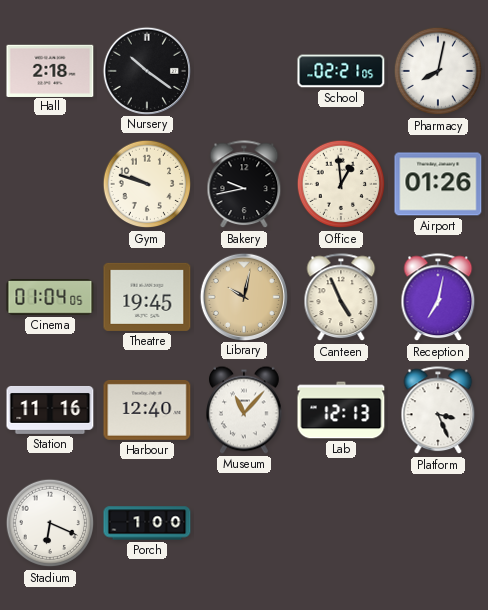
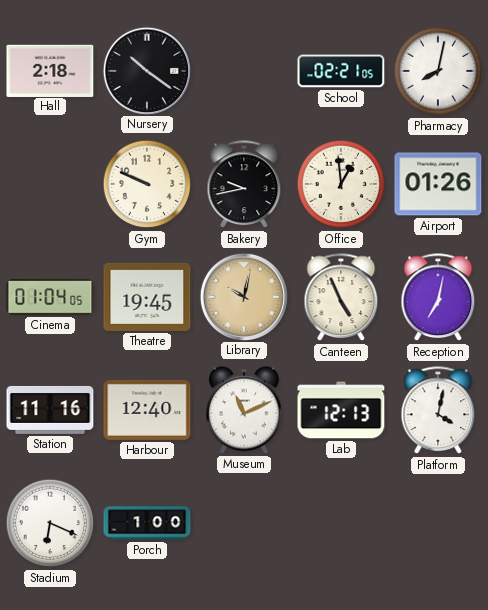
Gym: 9:48 -> 9:49 (147, 184)
Museum: 11:07 -> 11:11 (245, 410)
Platform: 3:26 -> 4:02 (438, 411)
